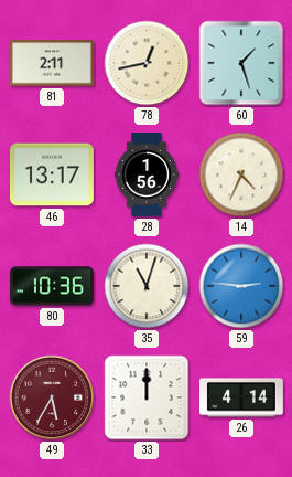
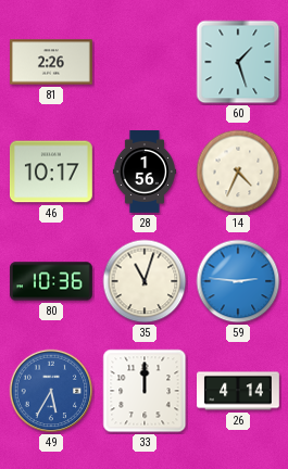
81: 2:11 -> 2:26 (52, 62)
78: 12:43 -> none (147, 63)
46: 13:17 -> 10:17 (51, 172)
49 dial: burgundy -> blue (51, 391)
